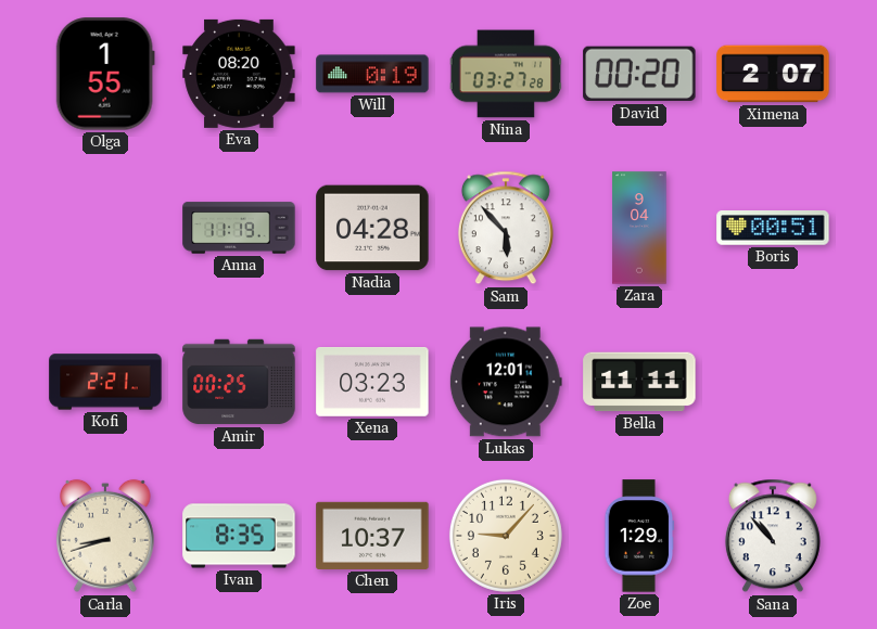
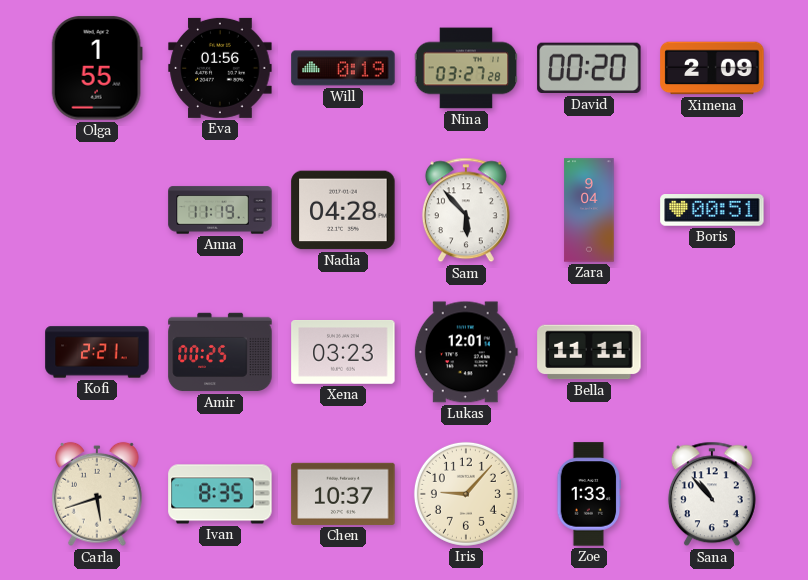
Eva: 08:20 -> 01:56 (220, 68)
Ximena: 2:07 -> 2:09 (712, 68)
Carla: 8:42 -> 5:42 (97, 494)
Zoe: 1:29 -> 1:33 (589, 494)
